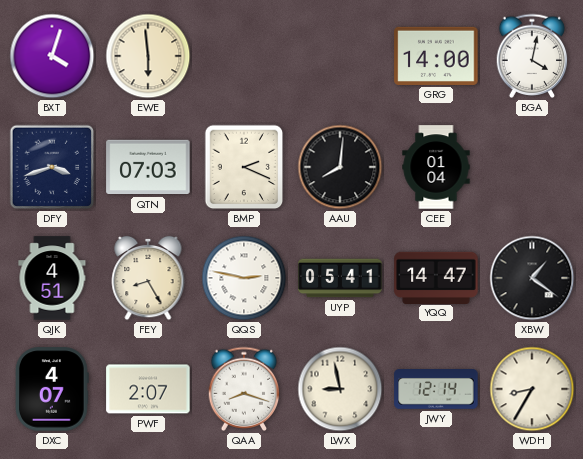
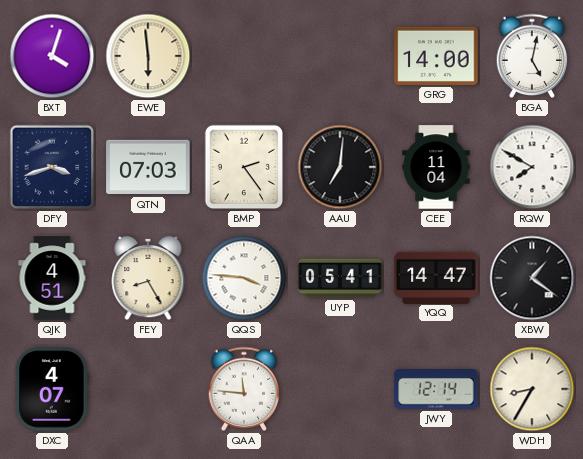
BGA: 4:02 -> 5:02 (532, 56)
BMP: 2:19 -> 2:24 (244, 167)
AAU: 8:01 -> 7:01 (340, 167)
CEE: 01:04 -> 11:04 (436, 167)
RQW: none -> 7:50 (532, 167)
QQS: 2:47 -> 3:46 (244, 278)
PWF: 2:07 -> none (148, 389)
QAA: 8:18 -> 11:46 (244, 389)
LWX: 8:58 -> none (340, 389)
